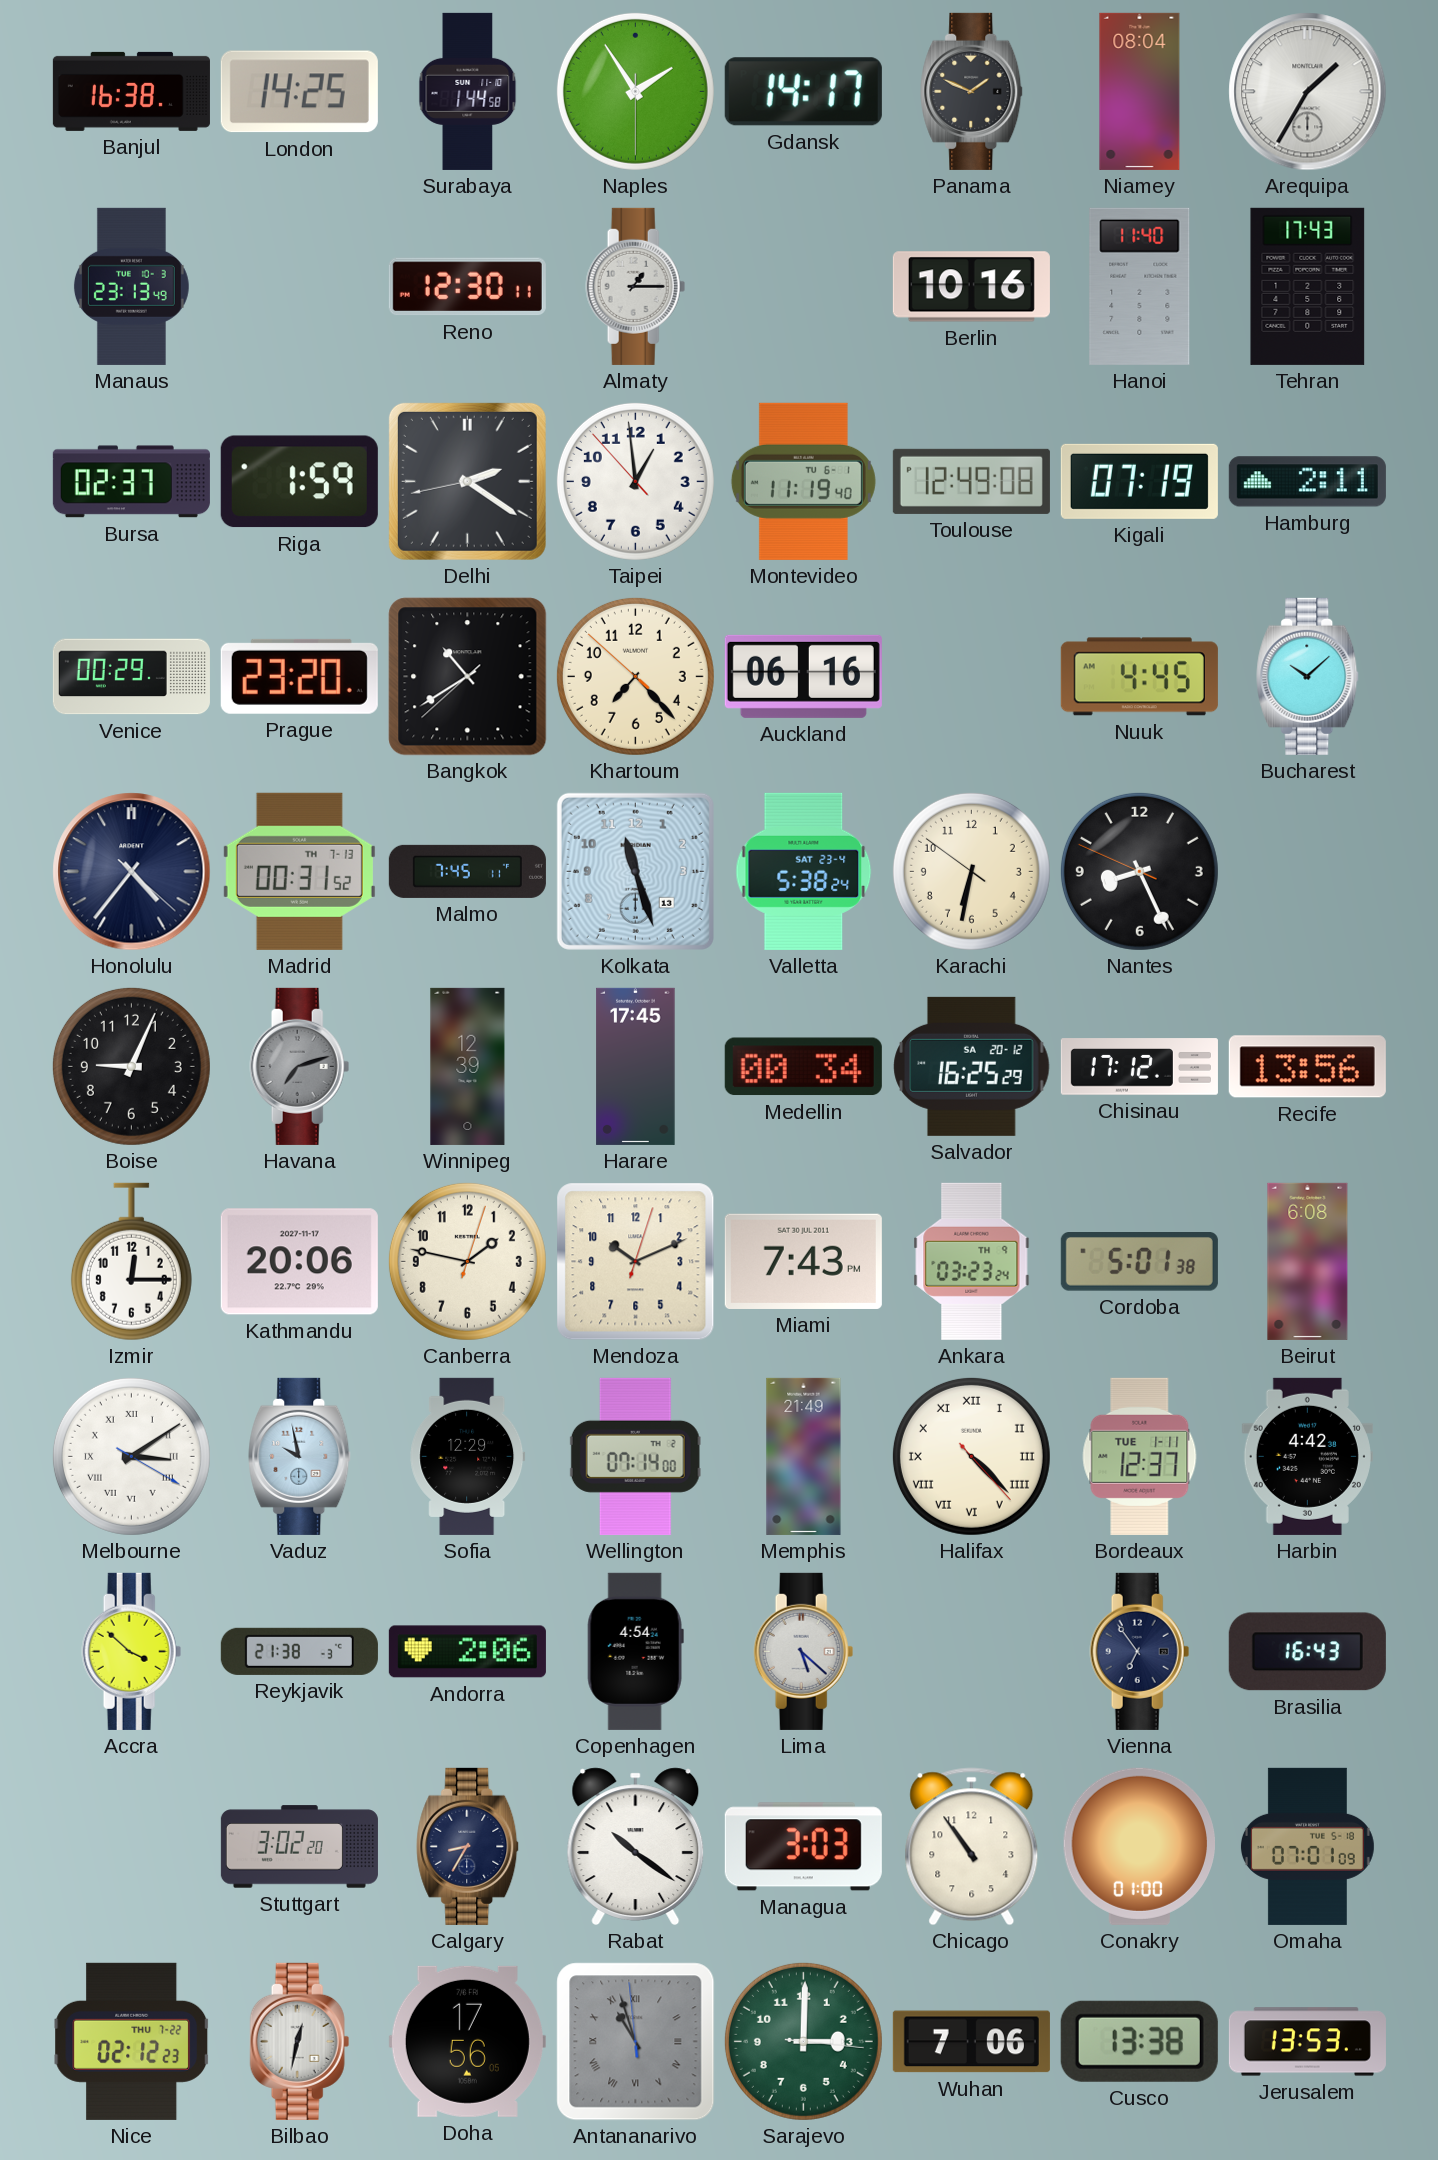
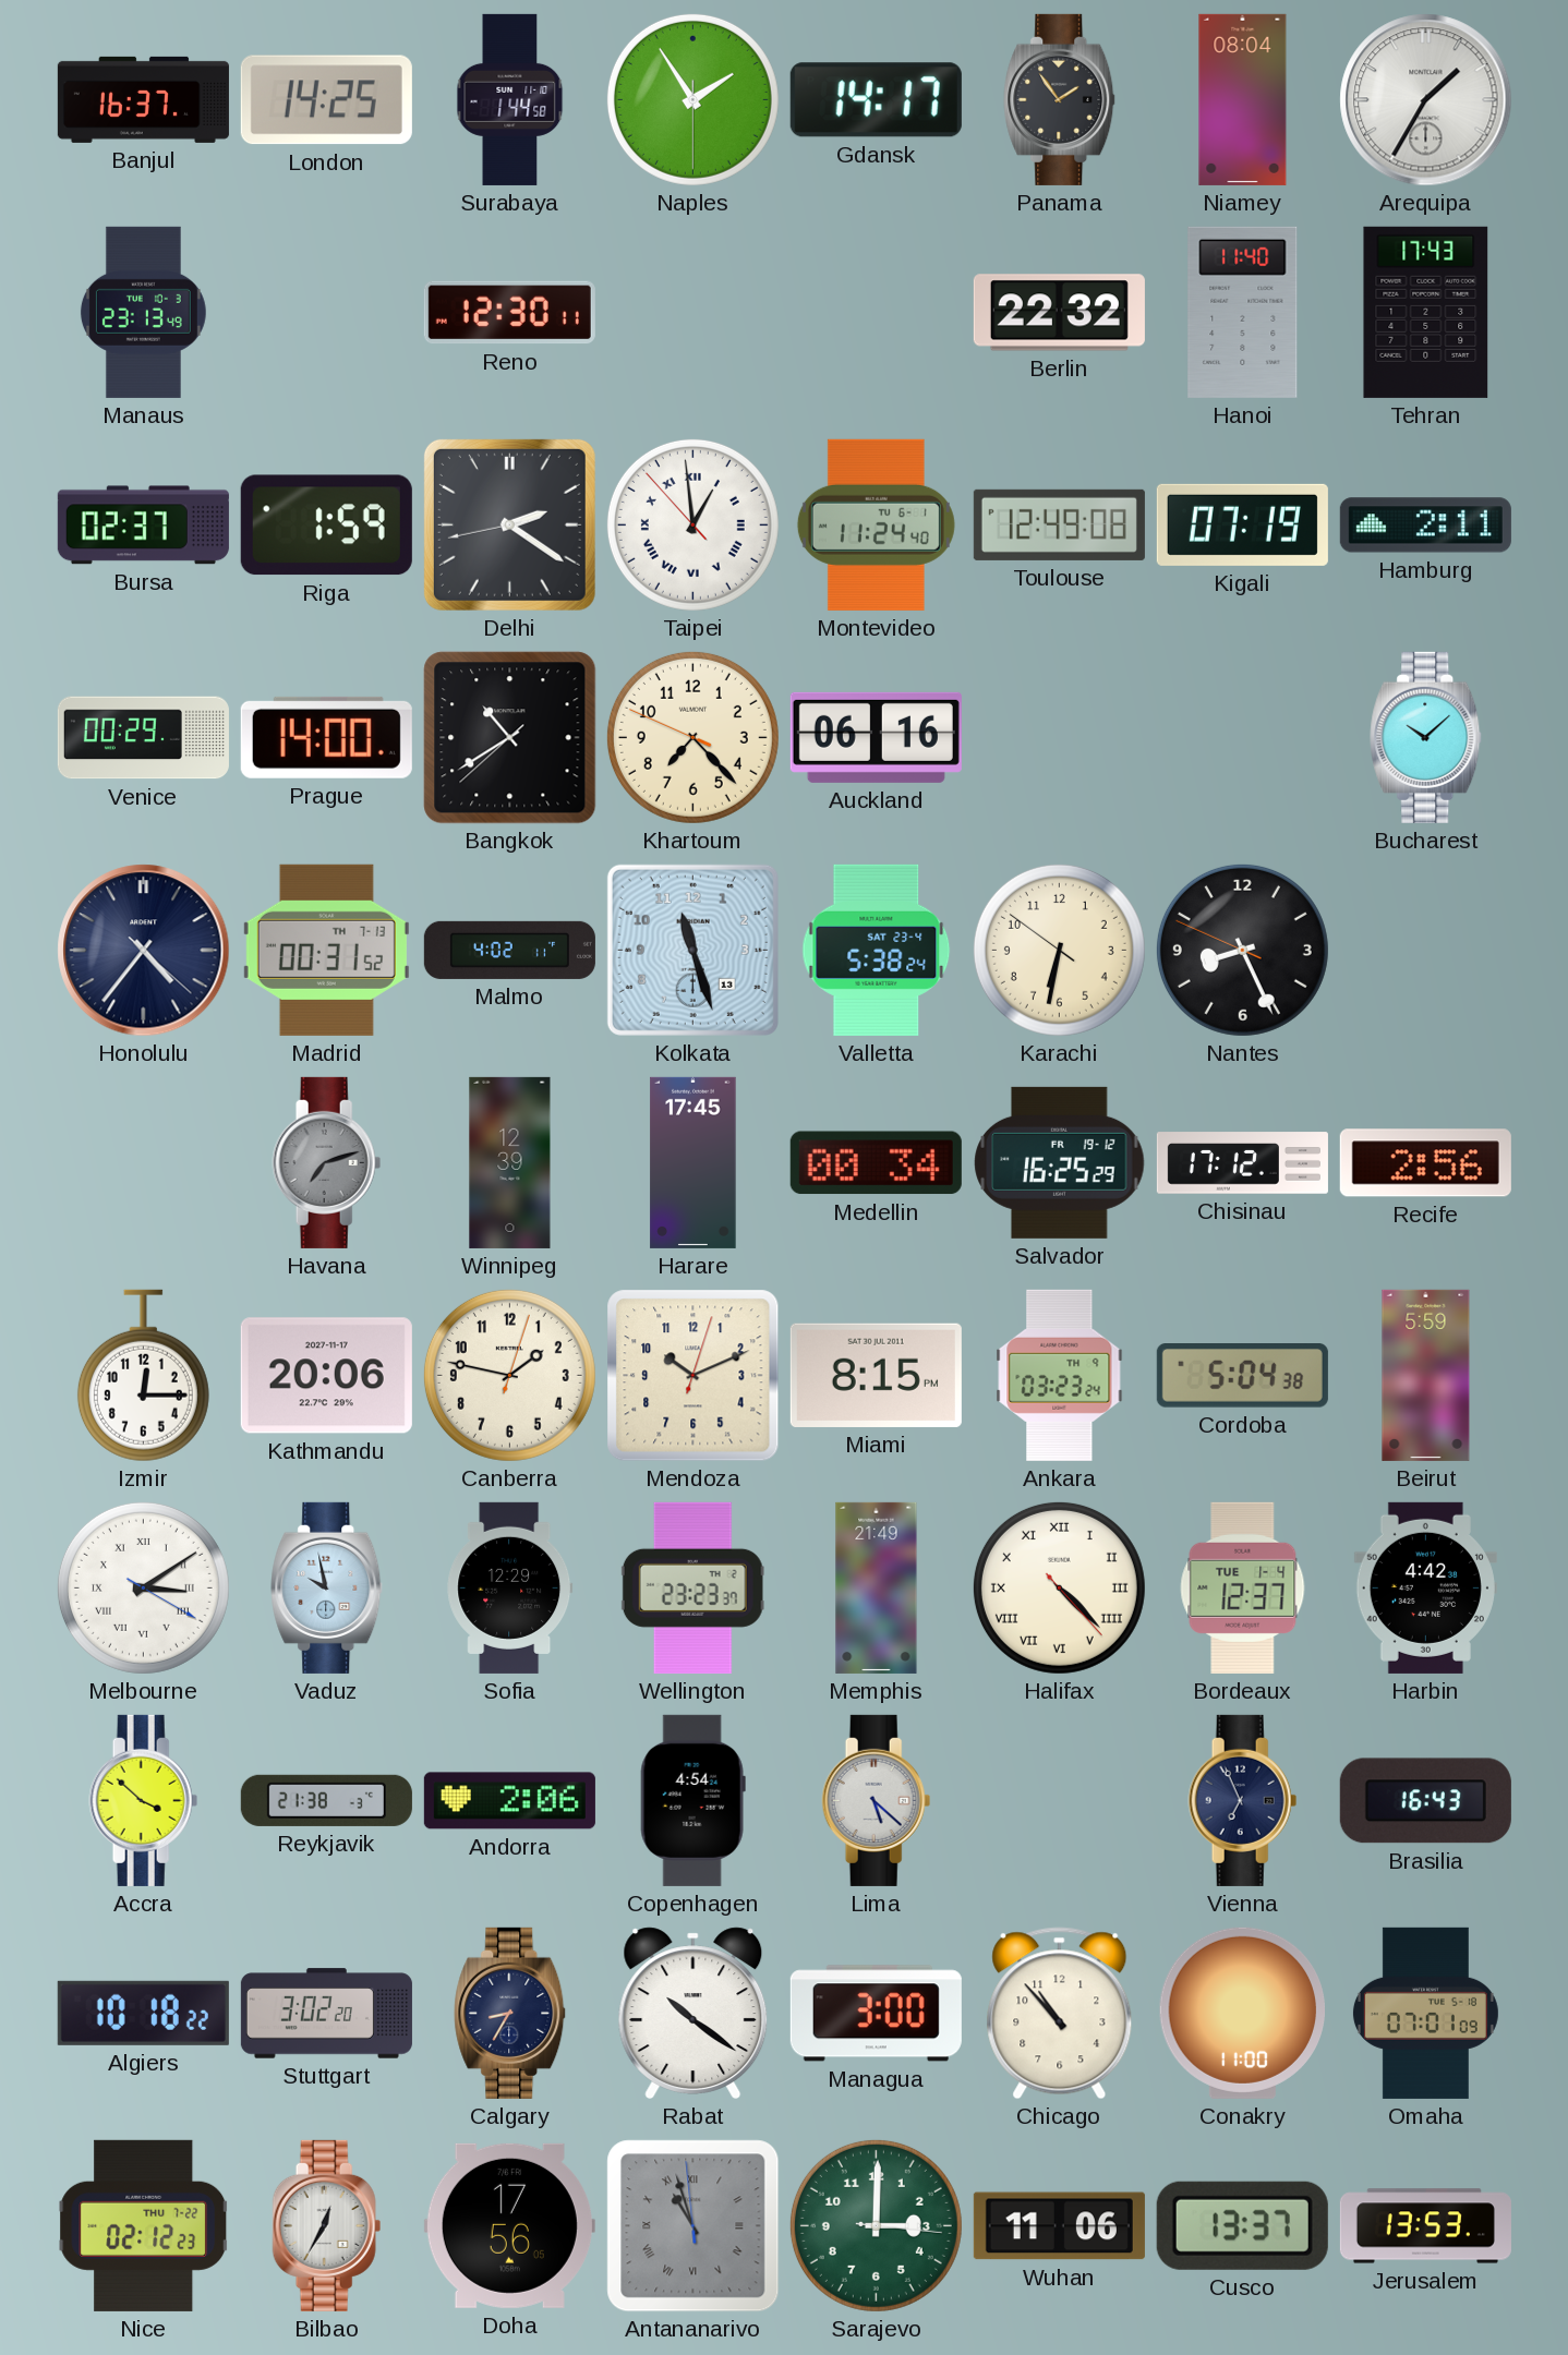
Banjul: 16:38 -> 16:37 (143, 99)
Panama: 1:49 -> 1:54 (1060, 99)
Almaty: 1:15 -> none (636, 286)
Berlin: 10:16 -> 22:32 (1059, 313)
Taipei numerals: Arabic -> Roman (692, 524)
Montevideo: 11:19 -> 11:24 (876, 524)
Prague: 23:20 -> 14:00 (326, 737)
Khartoum: 7:22:52 -> 7:22:49 (692, 737)
Nuuk: 4:45 -> none (1139, 677)
Malmo: 7:45 -> 4:02 (509, 950)
Boise: 9:04 -> none (131, 1066)
Salvador date: SA 20-12 -> FR 19-12 (1060, 1162)
Recife: 13:56 -> 2:56 (1425, 1163)
Miami: 7:43 -> 8:15 (876, 1375)
Cordoba: 5:01 -> 5:04 (1242, 1376)
Beirut: 6:08 -> 5:59 (1426, 1375)
Wellington: 07:14 -> 23:23 (692, 1587)
Bordeaux date: TUE 1-11 -> TUE 1-4 (1243, 1587)
Vienna: 6:54 -> 6:56 (1243, 1800)
Algiers: none -> 10:18 (143, 2013)
Managua: 3:03 -> 3:00 (876, 2014)
Chicago: 10:54 -> 10:53 (1060, 2014)
Conakry: 01:00 -> 11:00 (1242, 2013)
Bilbao: 12:32 -> 12:35 (327, 2225)
Wuhan: 7:06 -> 11:06 (1059, 2226)
Cusco: 13:38 -> 13:37 (1242, 2225)
